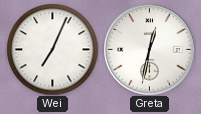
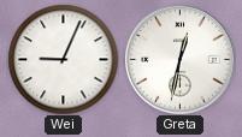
Wei: 7:04 -> 9:04 (63, 59)
